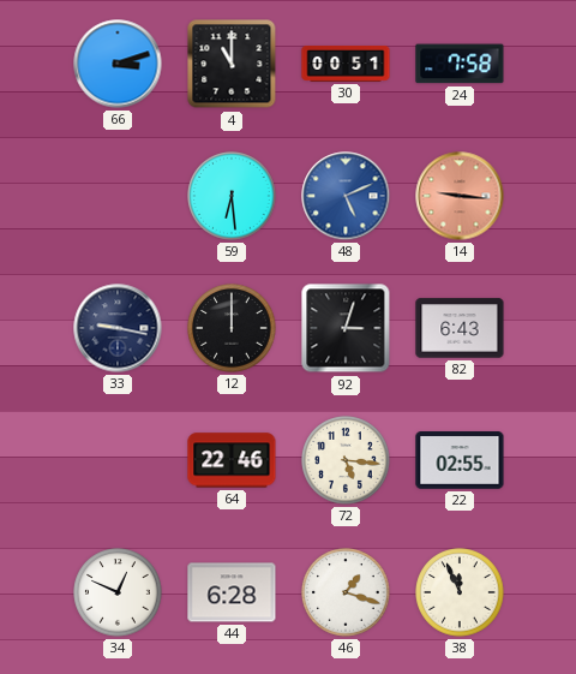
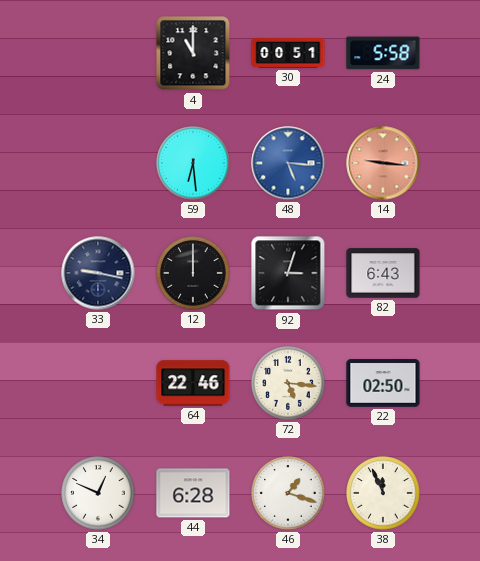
66: 3:12 -> none (118, 64)
24: 7:58 -> 5:58 (383, 53)
48: 5:11 -> 5:16 (288, 163)
22: 02:55 -> 02:50 (383, 383)
